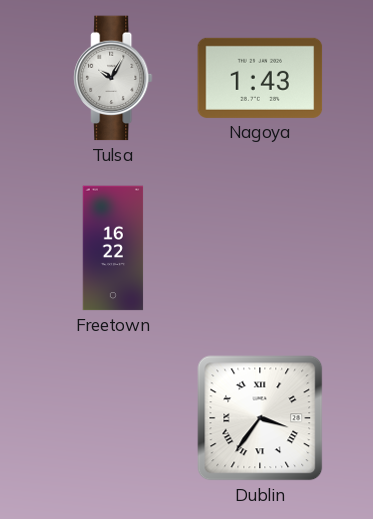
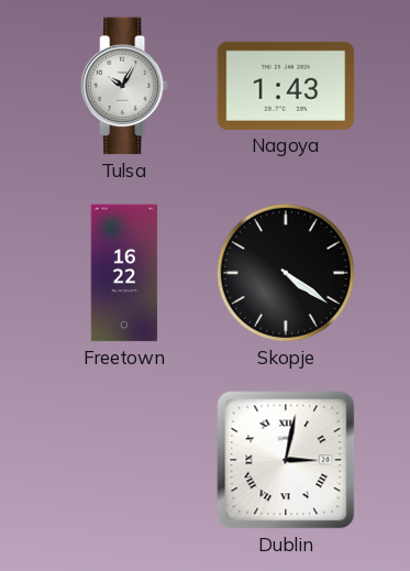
Skopje: none -> 4:21 (286, 273)
Dublin: 3:36 -> 3:02 (286, 460)
